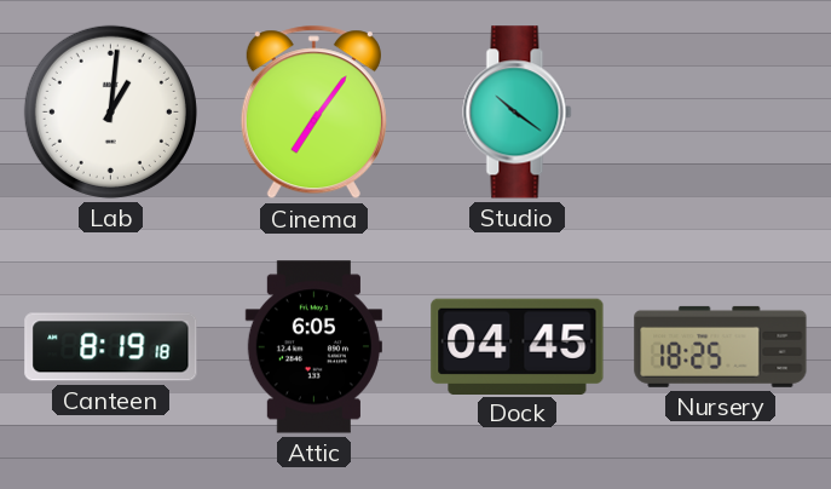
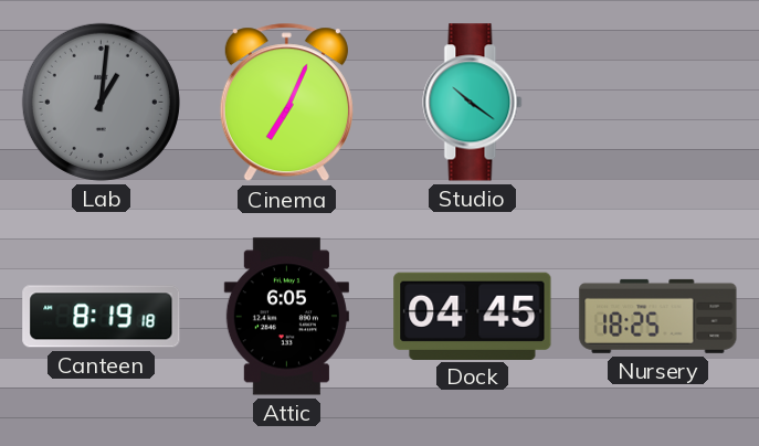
Lab dial: white -> grey (101, 102)
Cinema: 7:06 -> 7:04 (286, 103)
